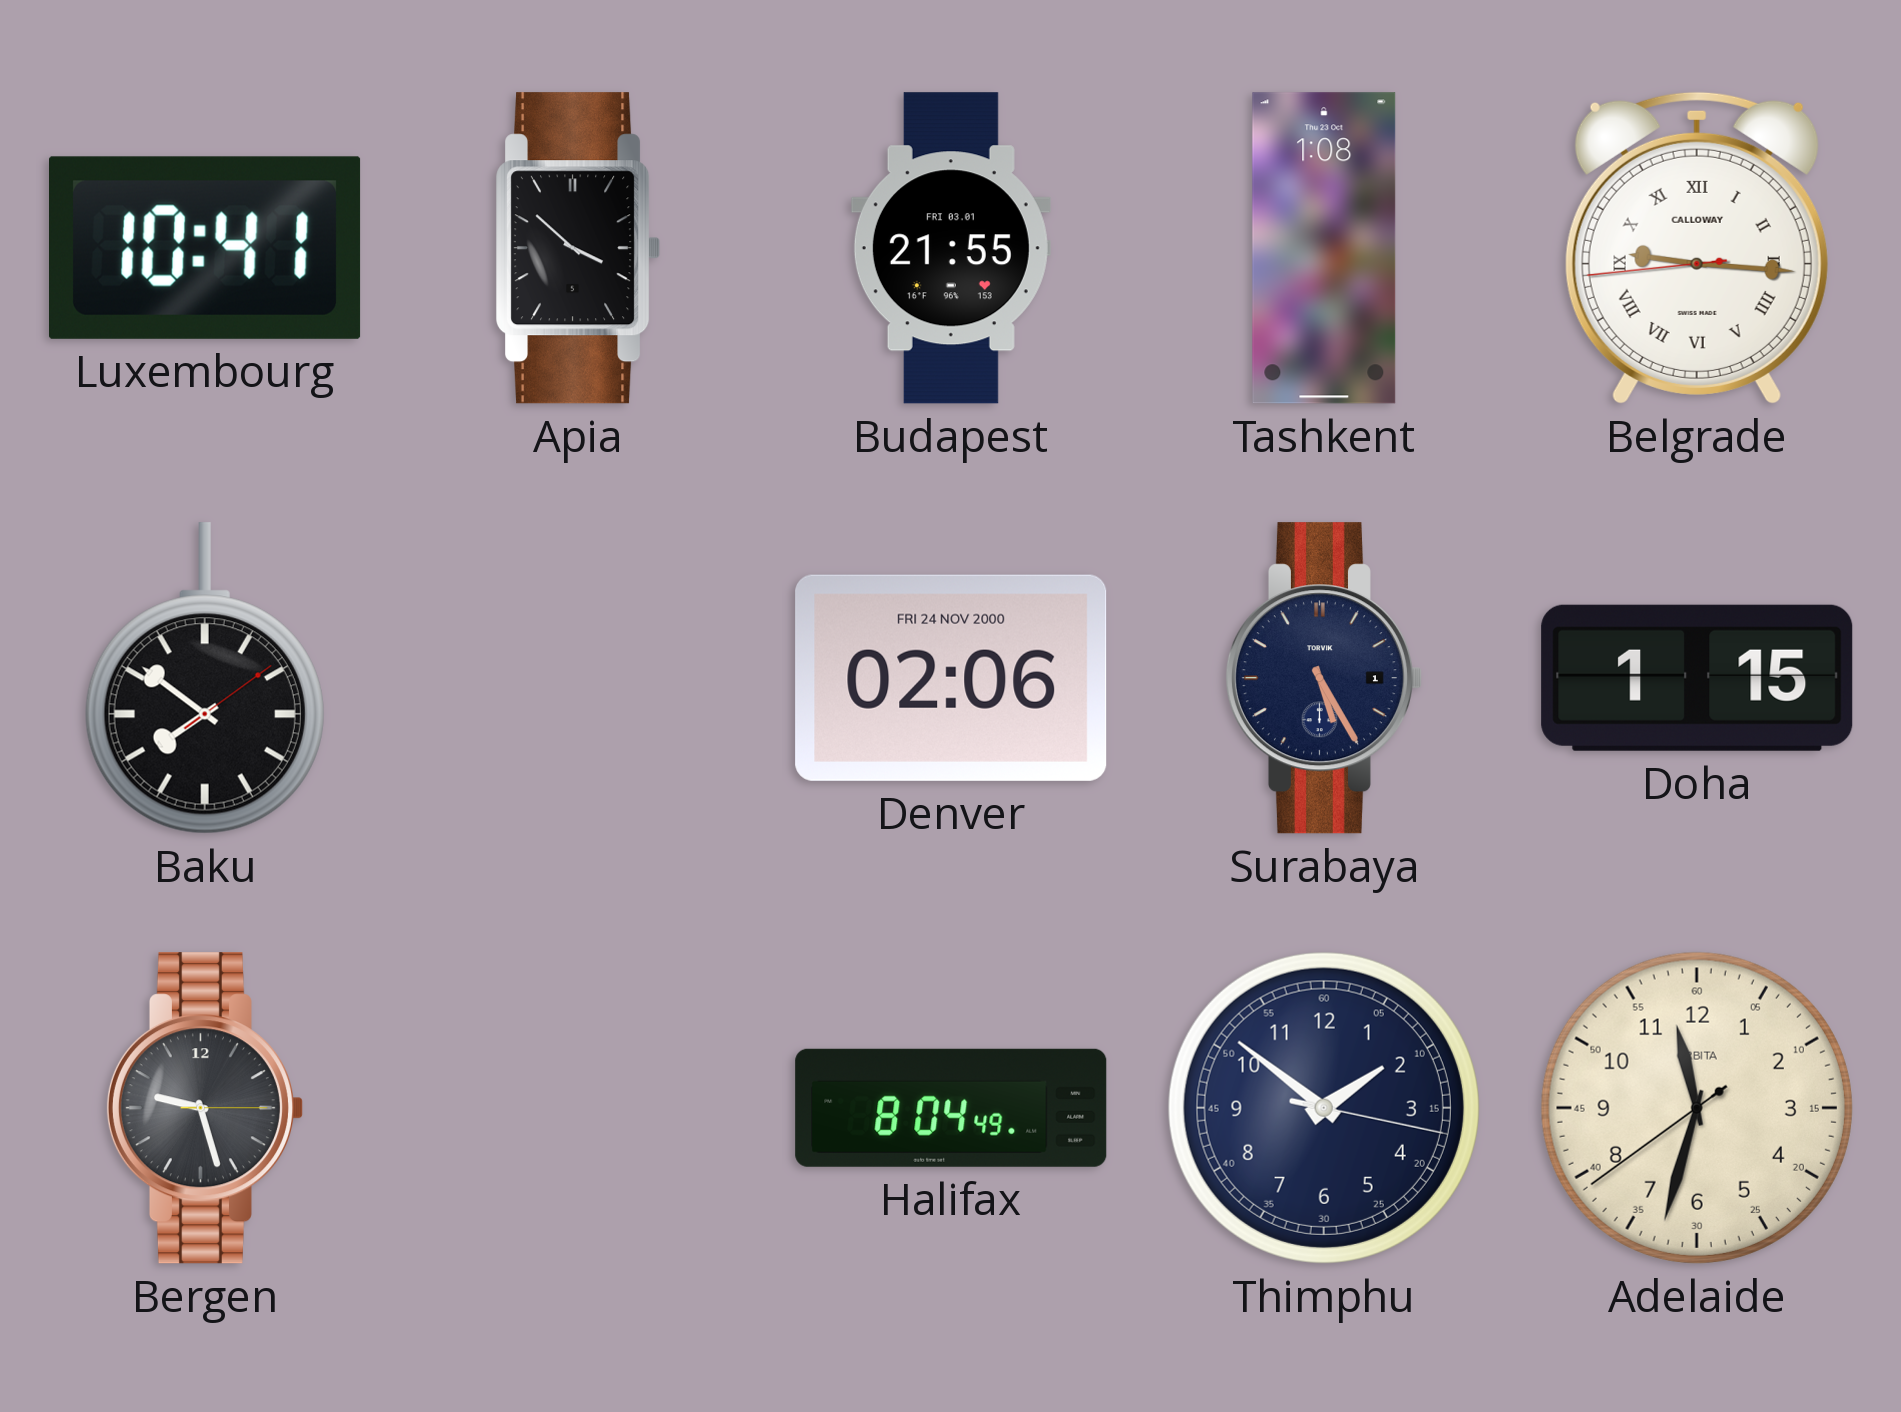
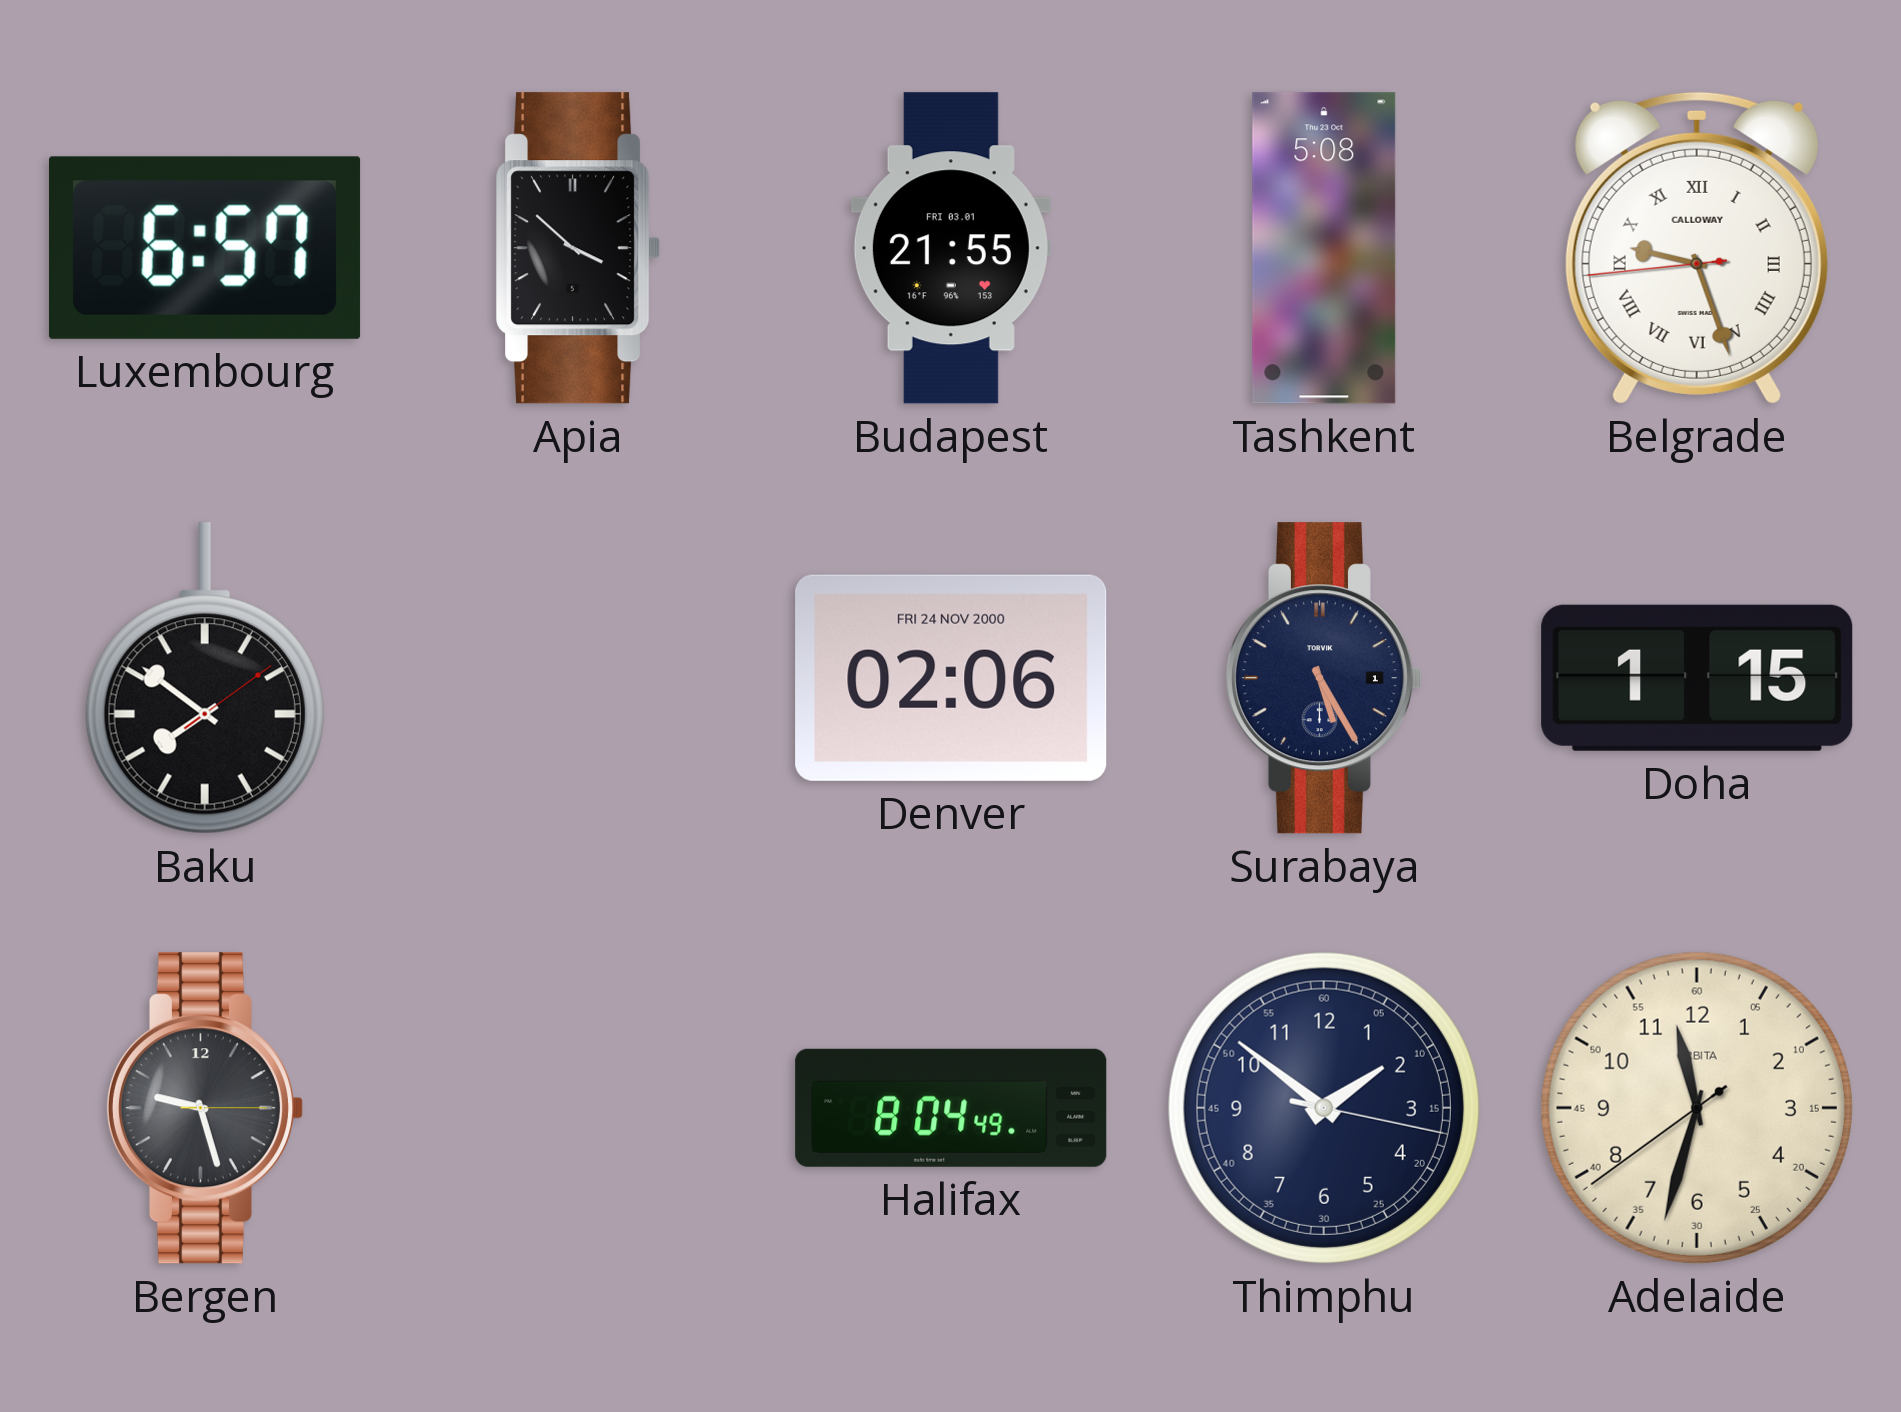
Luxembourg: 10:41 -> 6:57 (206, 248)
Tashkent: 1:08 -> 5:08 (1324, 248)
Belgrade: 9:15 -> 9:26 (1697, 248)
